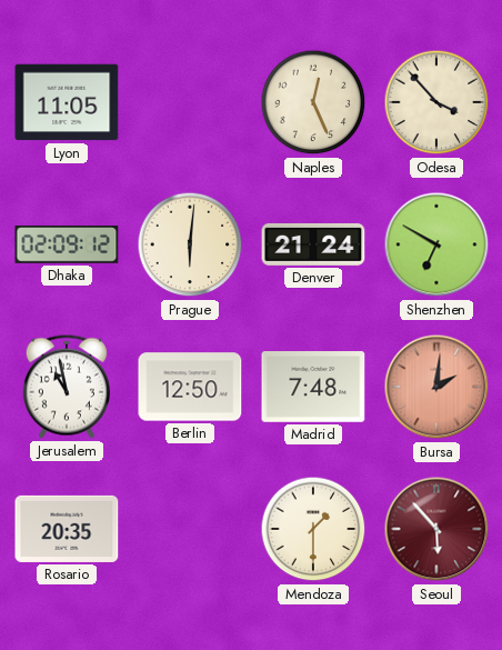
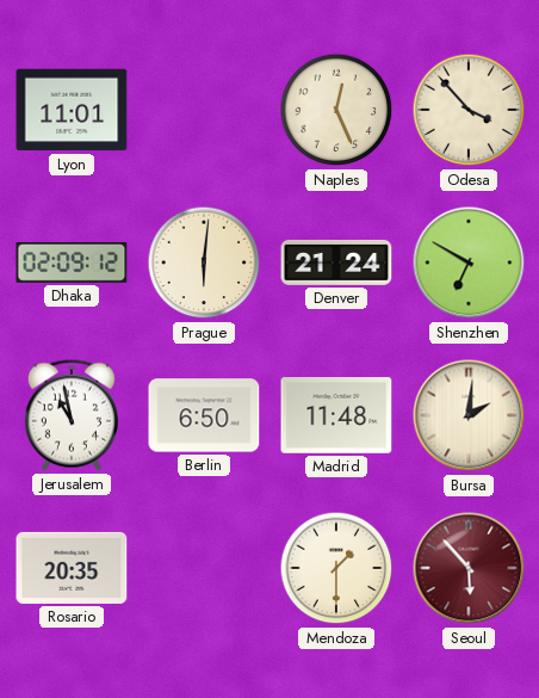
Lyon: 11:05 -> 11:01 (72, 110)
Berlin: 12:50 -> 6:50 (204, 415)
Madrid: 7:48 -> 11:48 (336, 416)
Bursa dial: salmon -> cream (469, 415)
